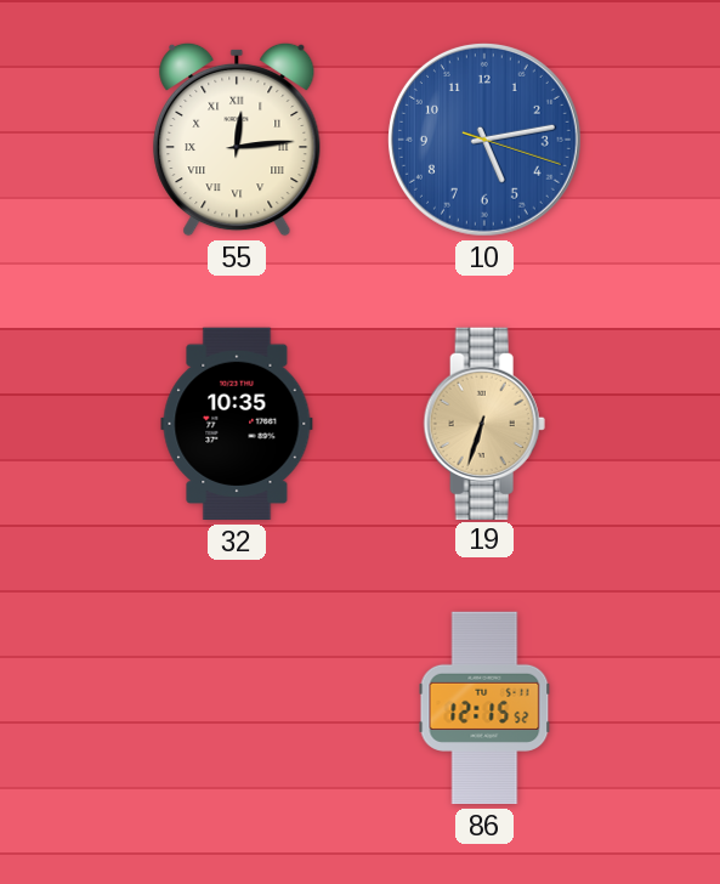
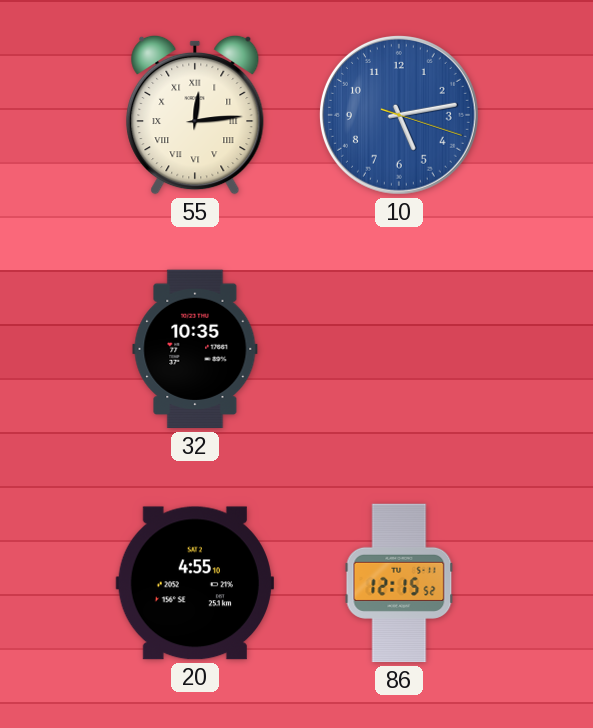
19: 6:33 -> none (484, 423)
20: none -> 4:55 (195, 583)
